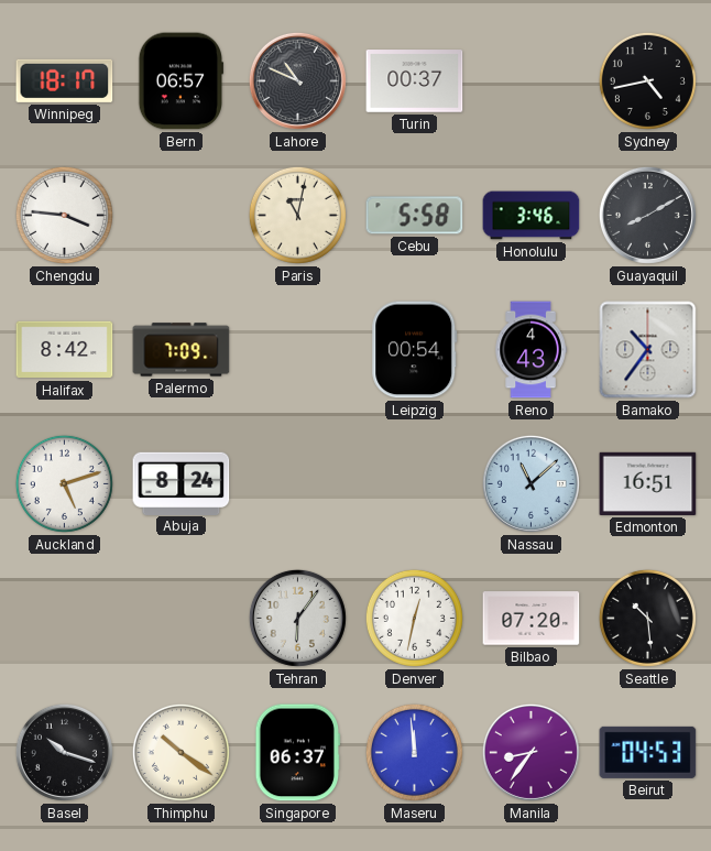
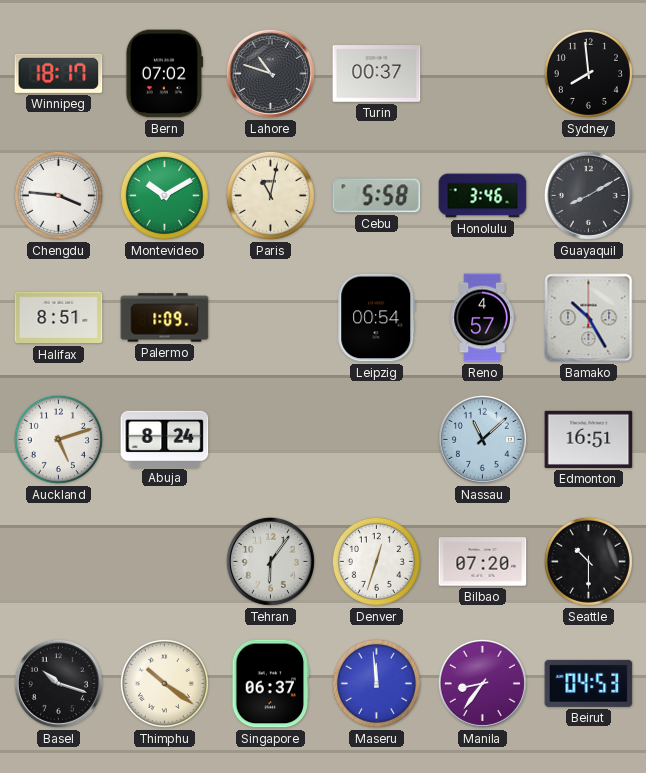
Bern: 06:57 -> 07:02 (165, 74)
Lahore: 10:49 -> 10:48 (270, 73)
Sydney: 4:43 -> 7:59 (588, 73)
Montevideo: none -> 10:10 (164, 195)
Halifax: 8:42 -> 8:51 (59, 318)
Palermo: 7:09 -> 1:09 (165, 318)
Reno: 4:43 -> 4:57 (482, 318)
Bamako: 10:36 -> 10:25 (589, 318)
Denver: 12:32 -> 12:33 (376, 561)
Seattle: 10:29 -> 10:30 (588, 561)
